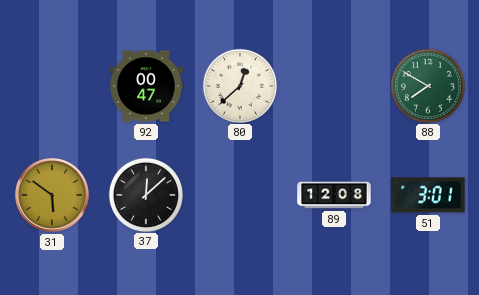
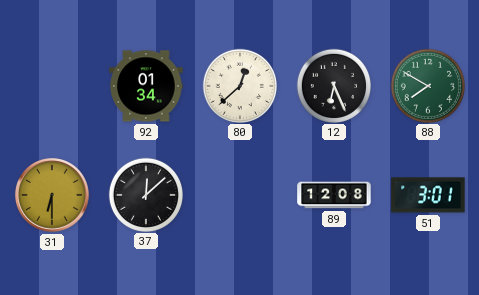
92: 00:47 -> 01:34 (146, 86)
12: none -> 6:26 (333, 85)
31: 5:51 -> 6:30 (53, 196)
